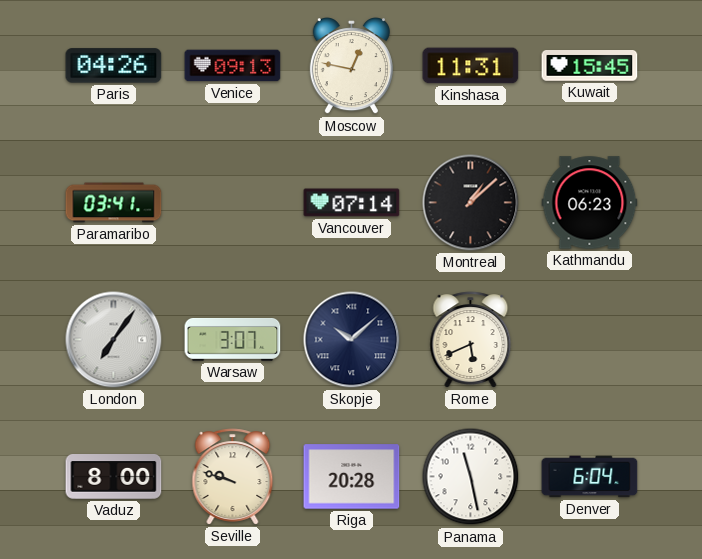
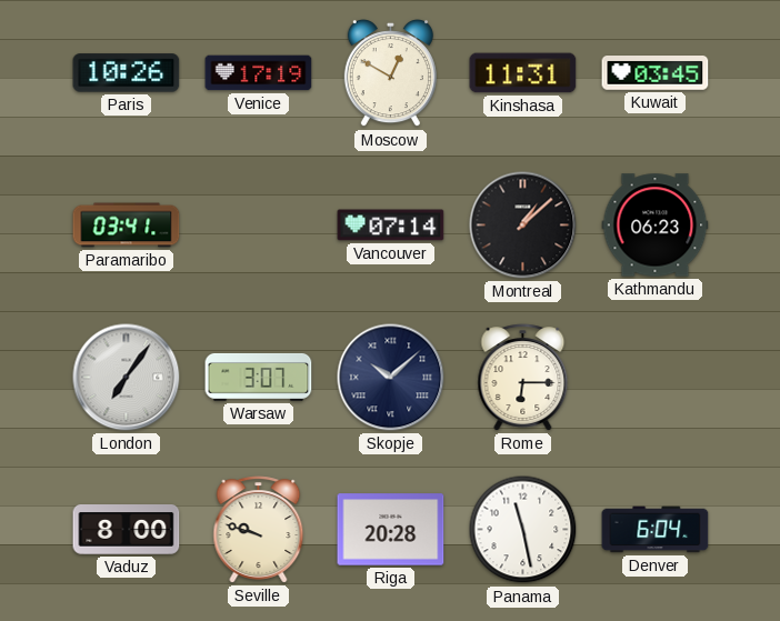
Paris: 04:26 -> 10:26 (127, 73)
Venice: 09:13 -> 17:19 (259, 73)
Moscow: 12:47 -> 12:50 (390, 74)
Kuwait: 15:45 -> 03:45 (656, 73)
Rome: 5:41 -> 6:15 (523, 378)
